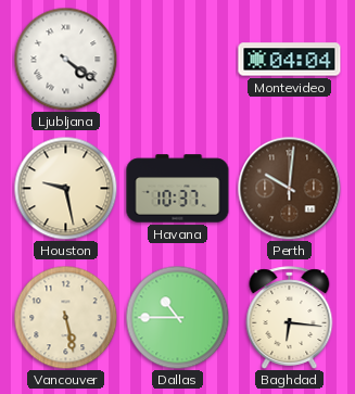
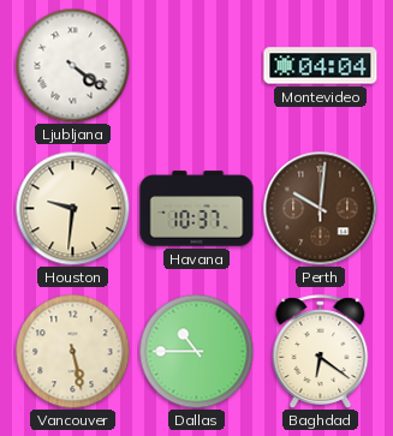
Houston: 9:28 -> 9:31 (72, 208)
Baghdad: 6:16 -> 6:21 (321, 352)
